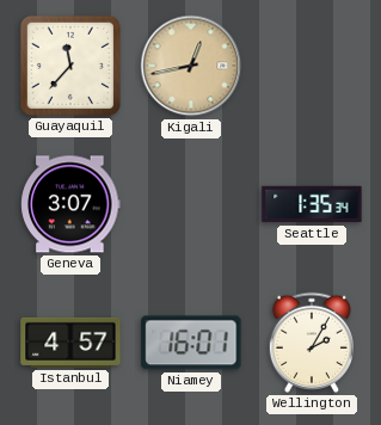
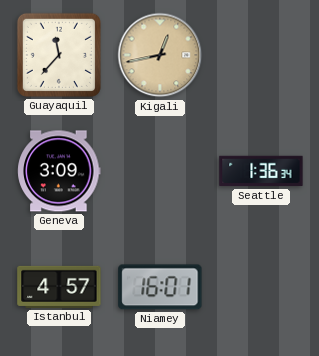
Geneva: 3:07 -> 3:09 (59, 171)
Seattle: 1:35 -> 1:36 (261, 171)
Wellington: 2:05 -> none (311, 343)
